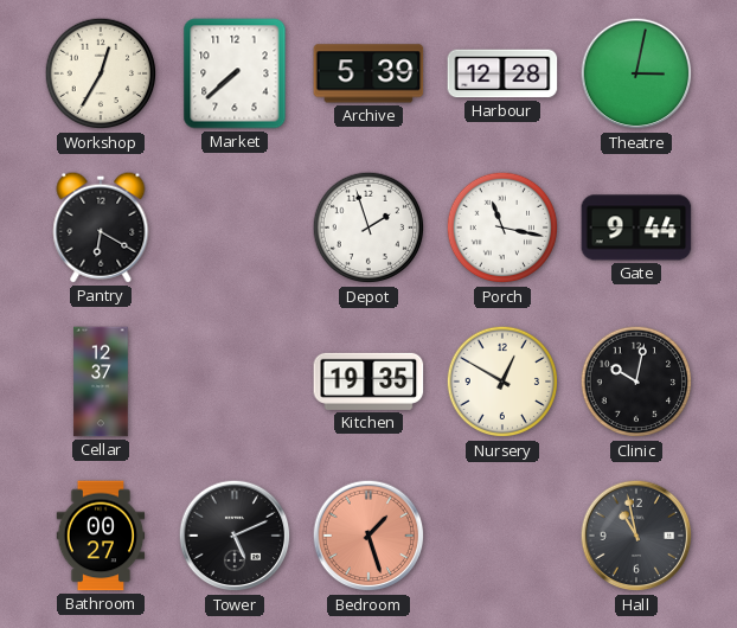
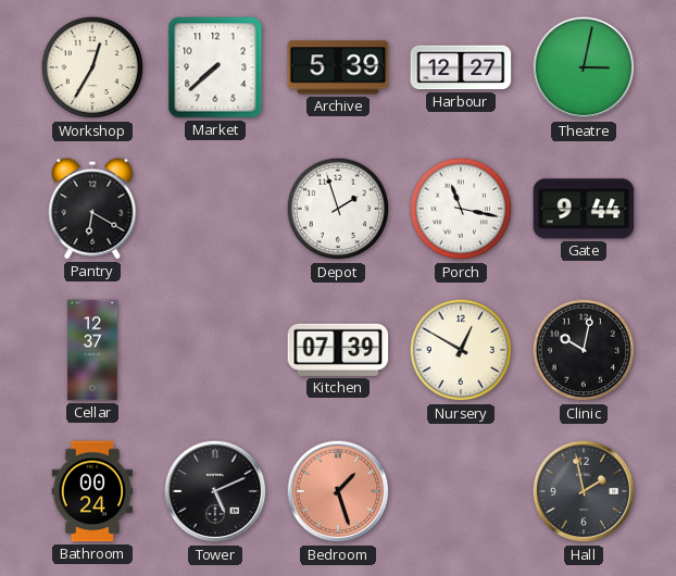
Harbour: 12:28 -> 12:27 (461, 67)
Kitchen: 19:35 -> 07:39 (338, 350)
Bathroom: 00:27 -> 00:24 (92, 491)
Hall: 10:58 -> 1:58 (584, 491)
